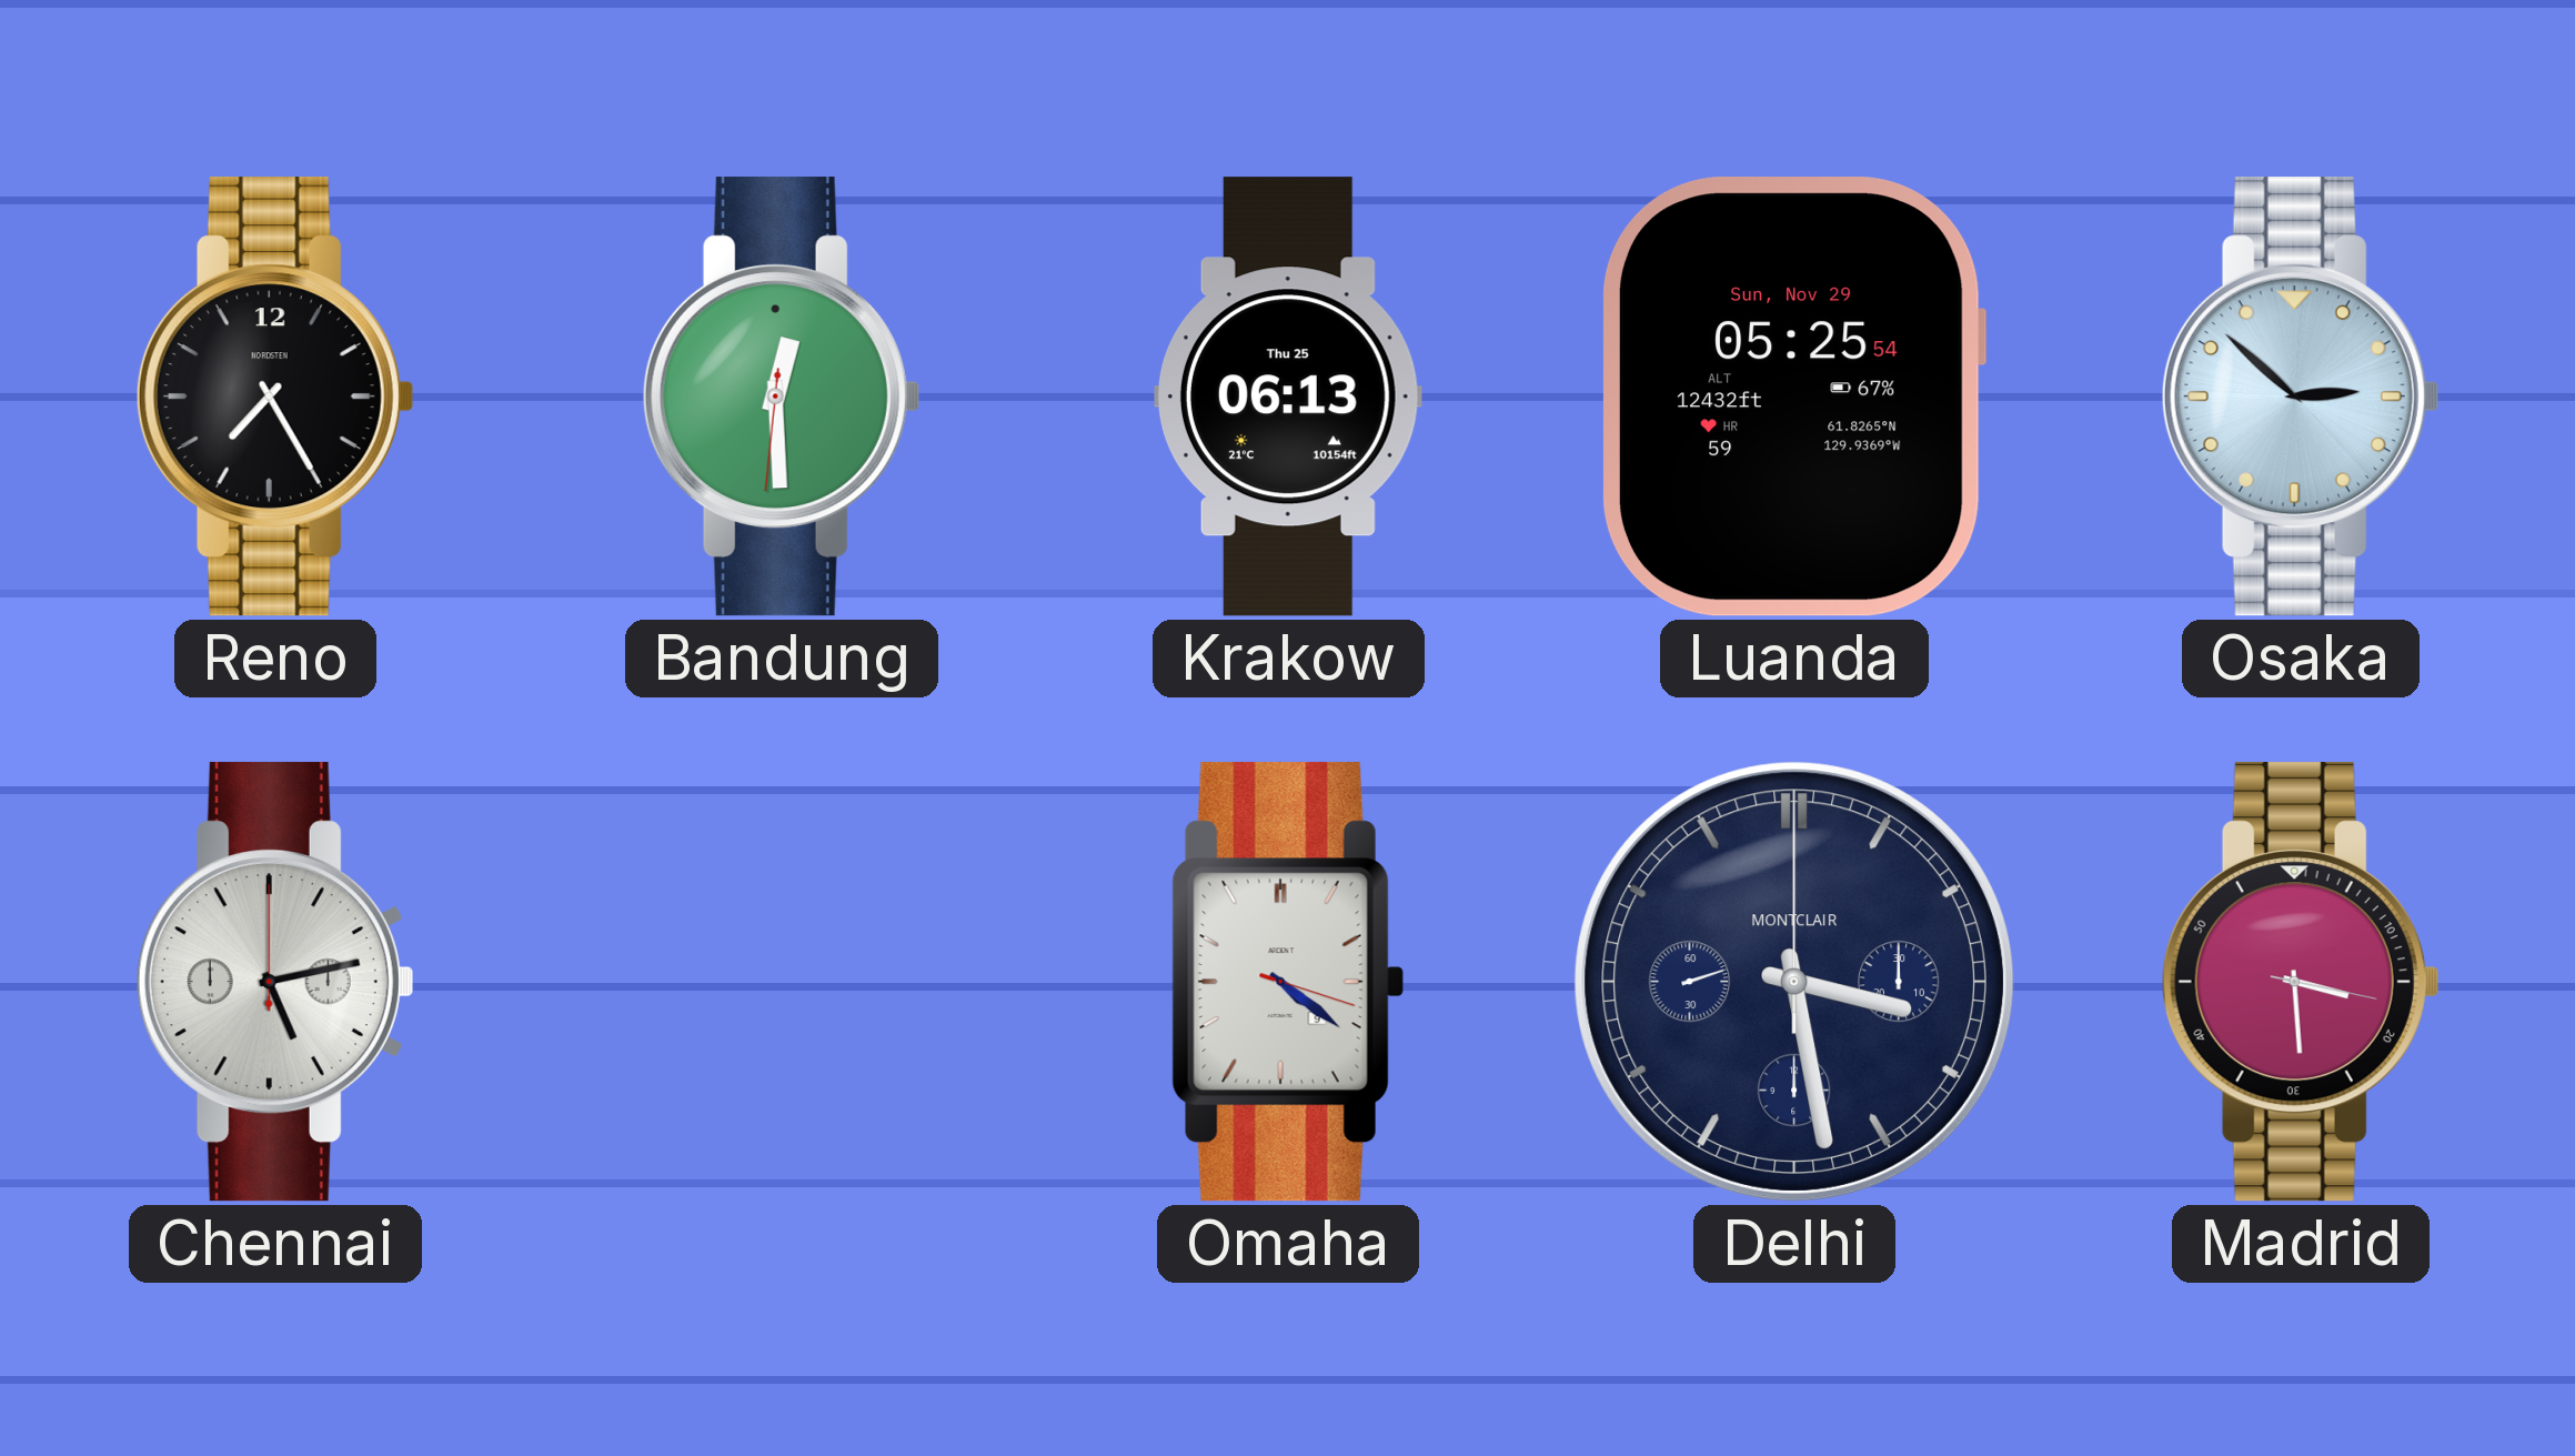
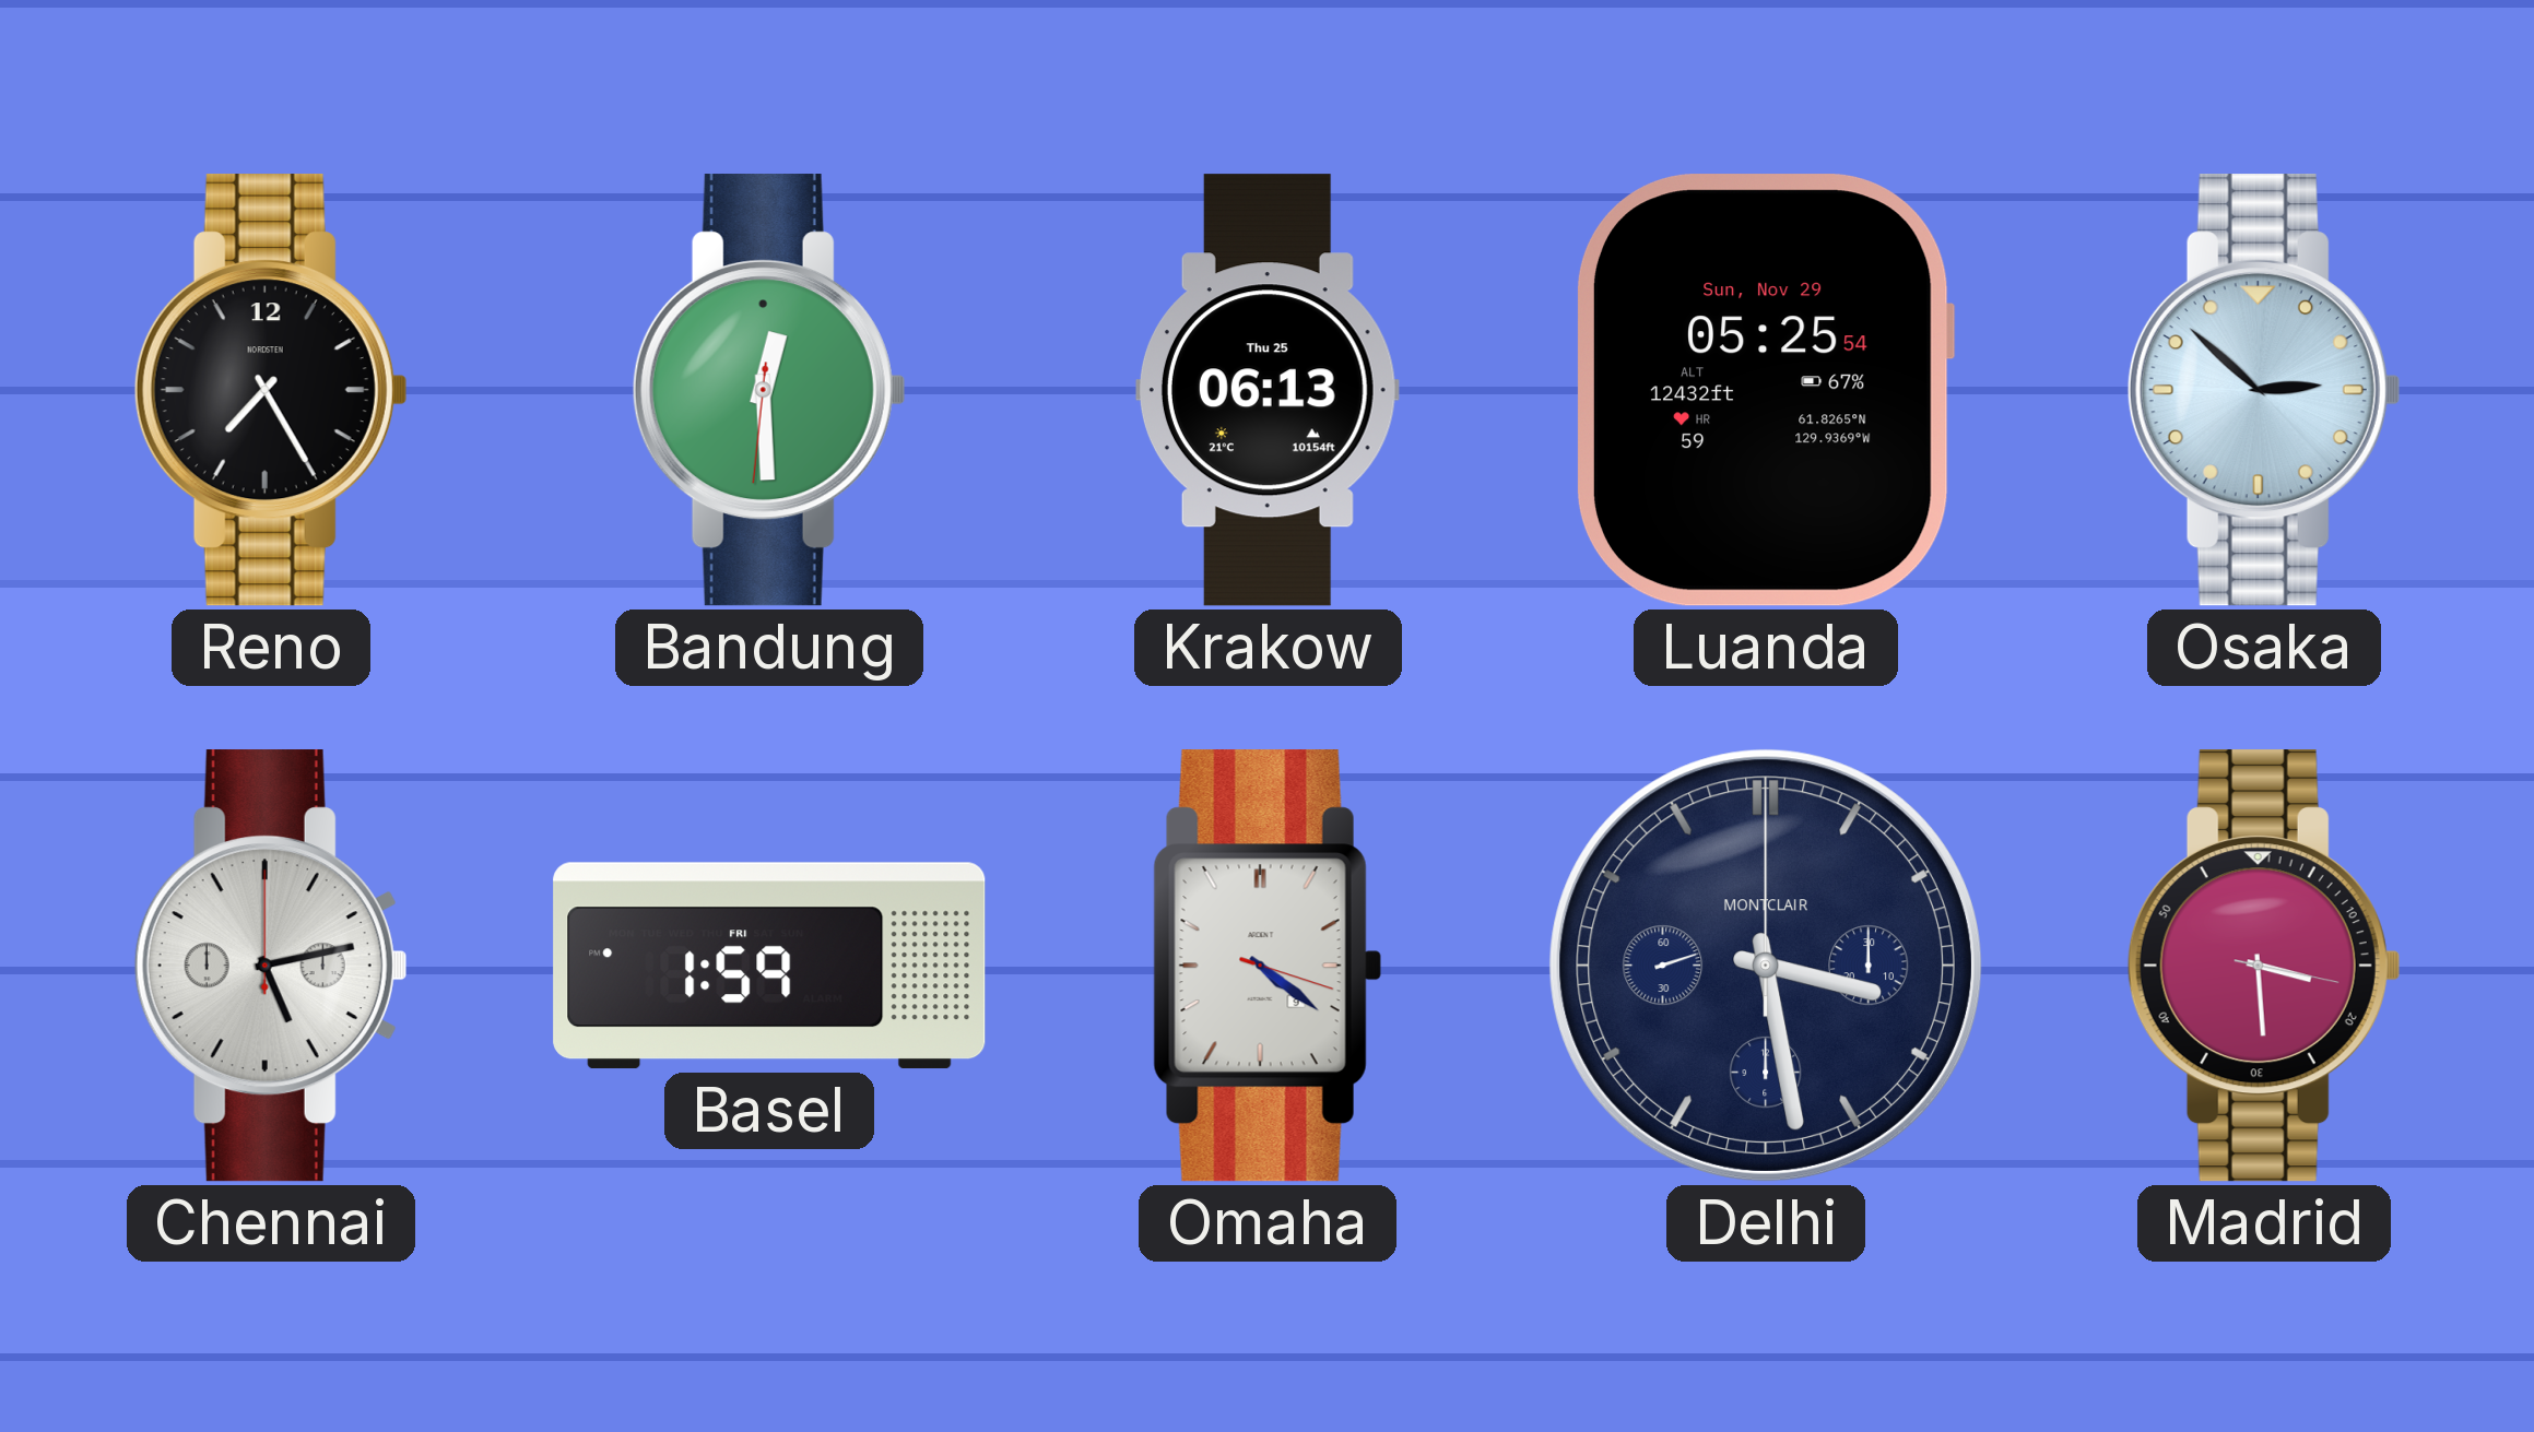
Basel: none -> 1:59 (769, 966)
